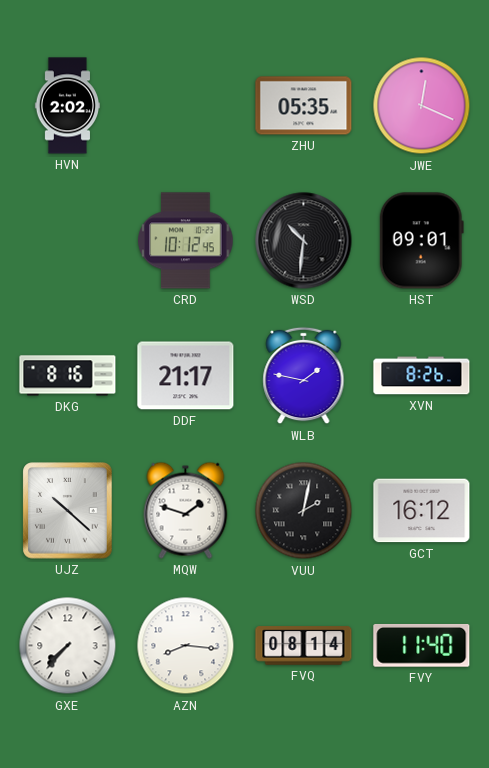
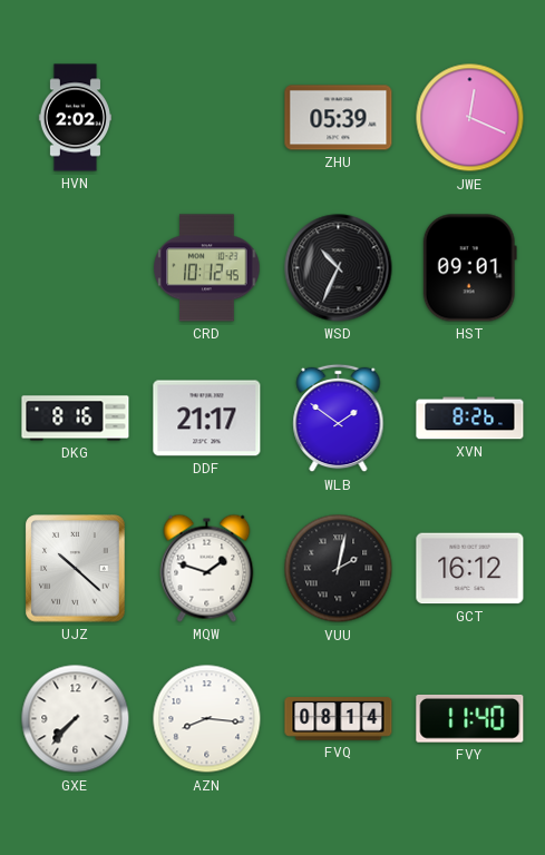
ZHU: 05:35 -> 05:39 (339, 118)
WSD: 10:31 -> 10:34 (339, 268)
WLB: 1:47 -> 1:51 (339, 419)
